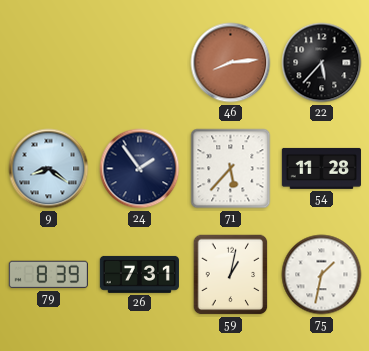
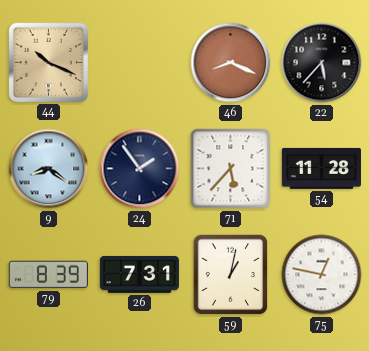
44: none -> 10:19 (48, 62)
46: 8:14 -> 8:19 (231, 63)
75: 1:32 -> 12:47 (322, 275)
